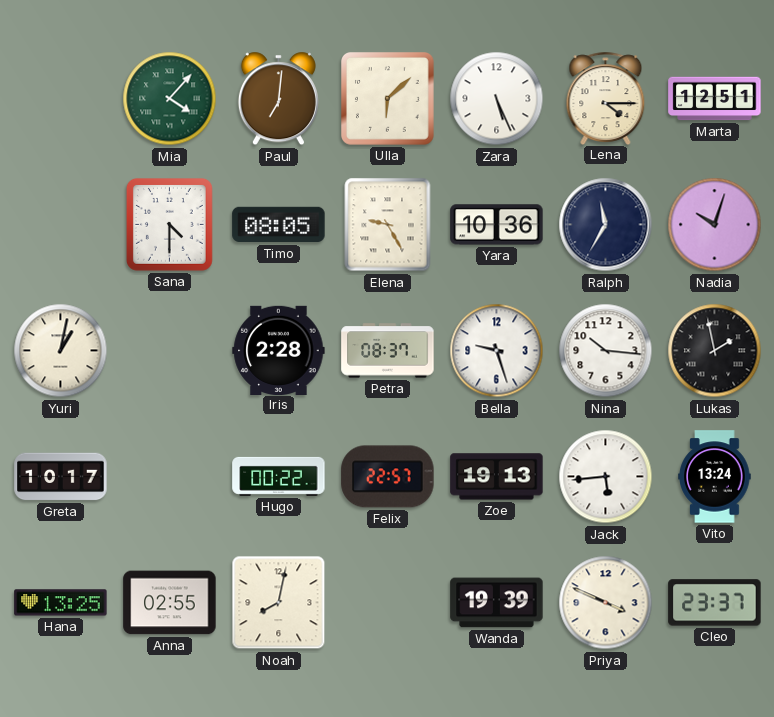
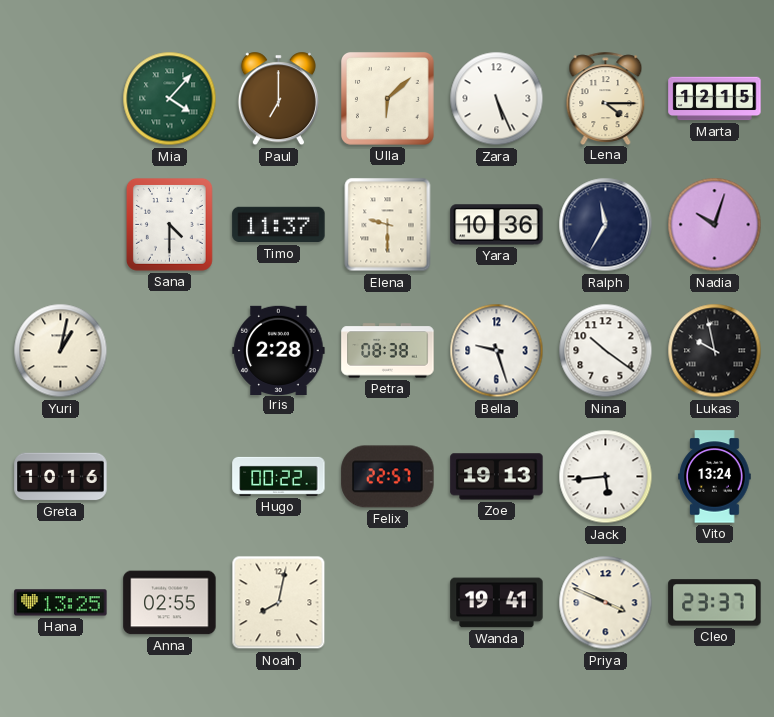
Paul: 7:01 -> 7:00 (278, 99)
Marta: 12:51 -> 12:15 (715, 99)
Timo: 08:05 -> 11:37 (279, 225)
Elena: 9:25 -> 9:30 (388, 225)
Petra: 08:37 -> 08:38 (388, 351)
Nina: 10:16 -> 10:21 (606, 351)
Lukas: 1:58 -> 9:58 (715, 351)
Greta: 10:17 -> 10:16 (61, 477)
Wanda: 19:39 -> 19:41 (497, 603)
